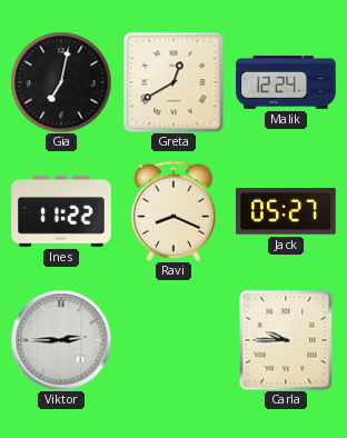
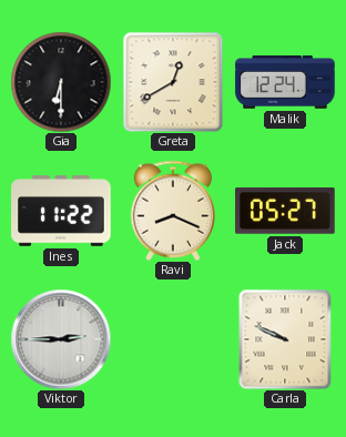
Gia: 7:02 -> 6:30 (61, 82)
Carla: 9:45 -> 9:49 (285, 339)
